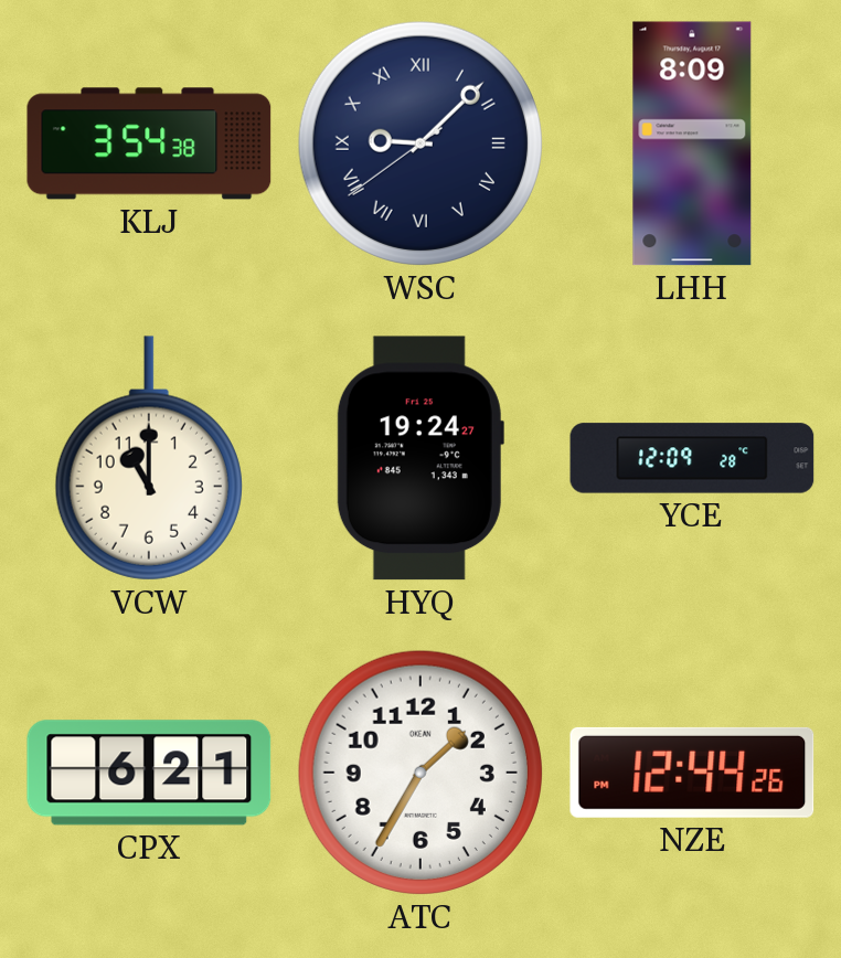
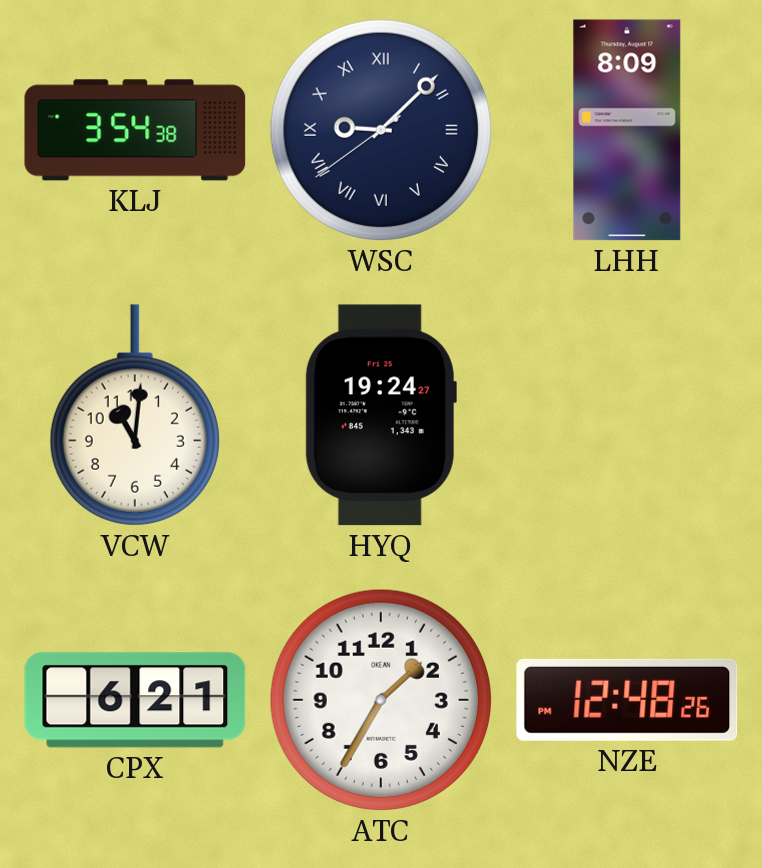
VCW: 11:00 -> 11:01 (135, 415)
YCE: 12:09 -> none (692, 458)
NZE: 12:44 -> 12:48 (627, 700)
